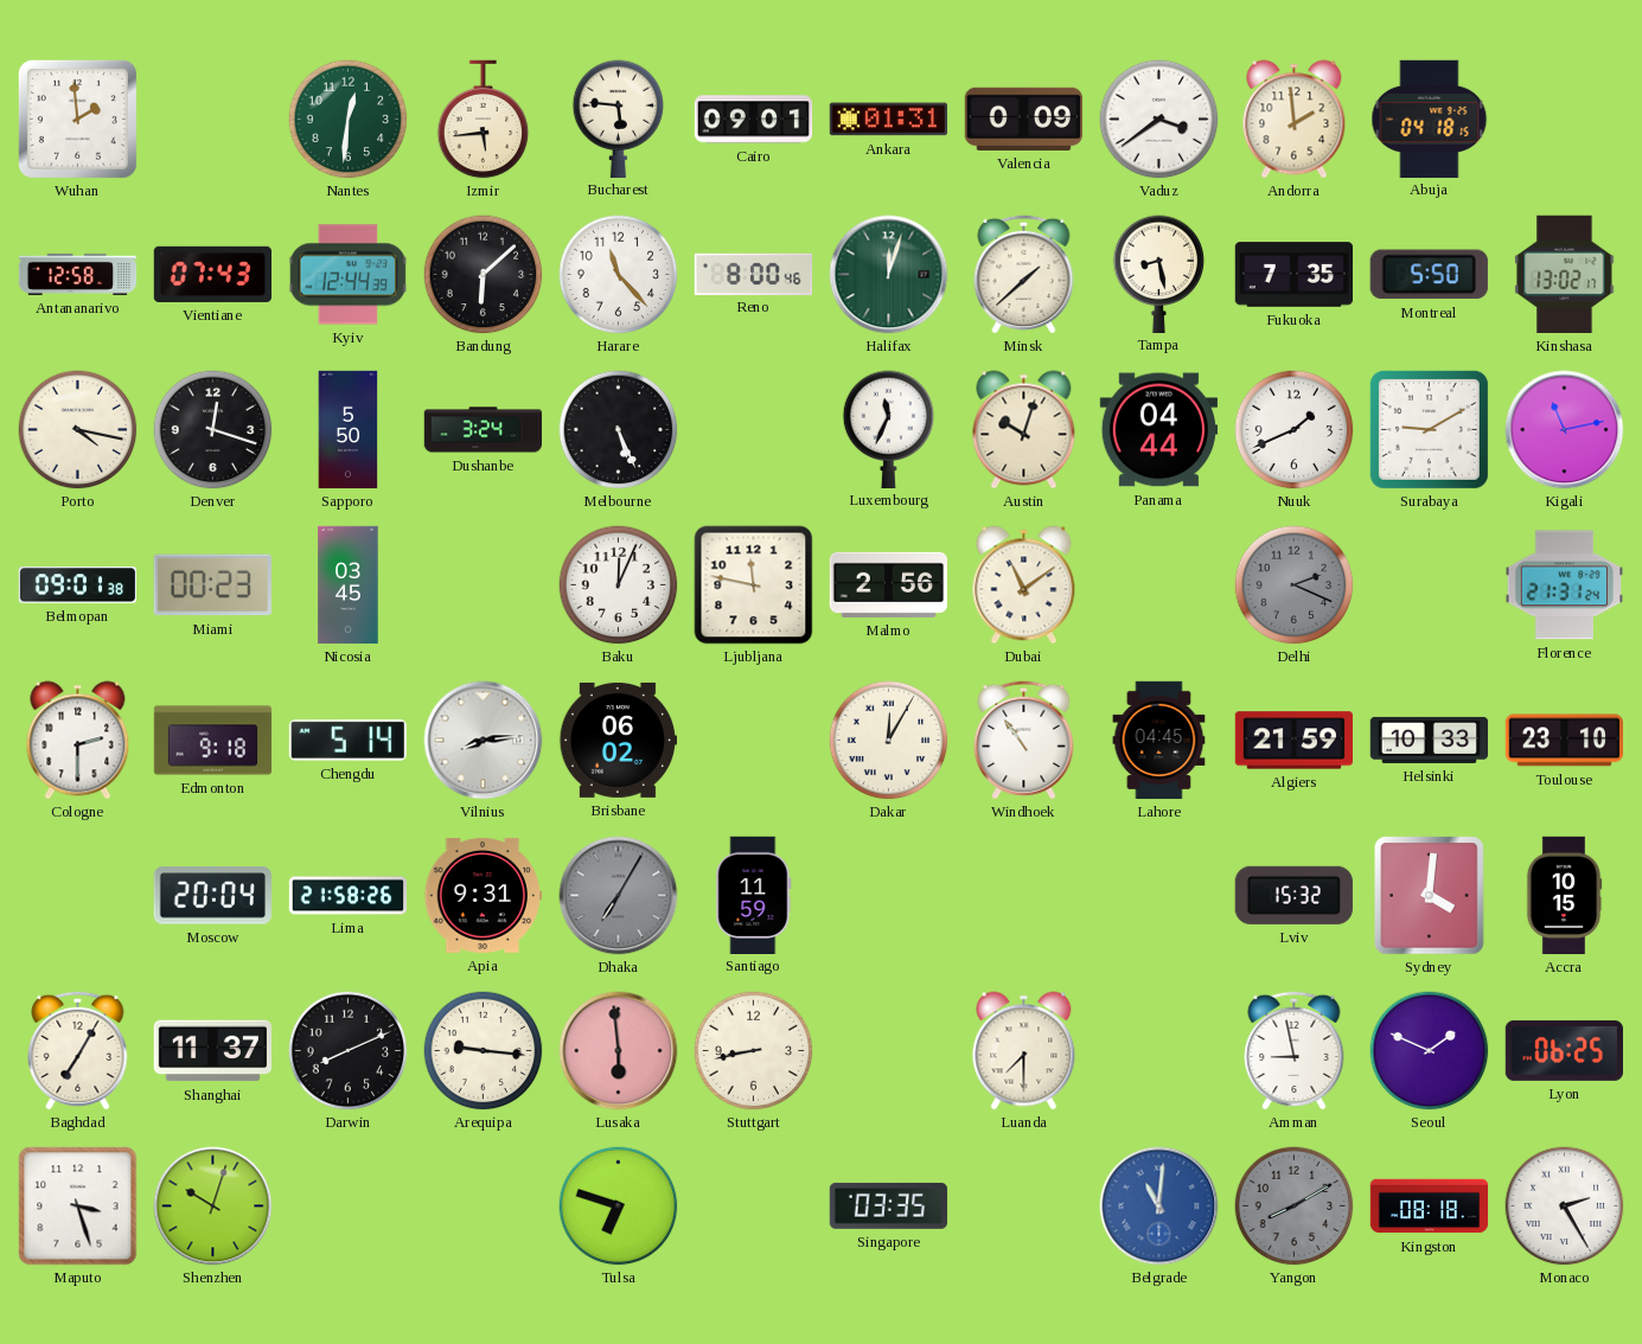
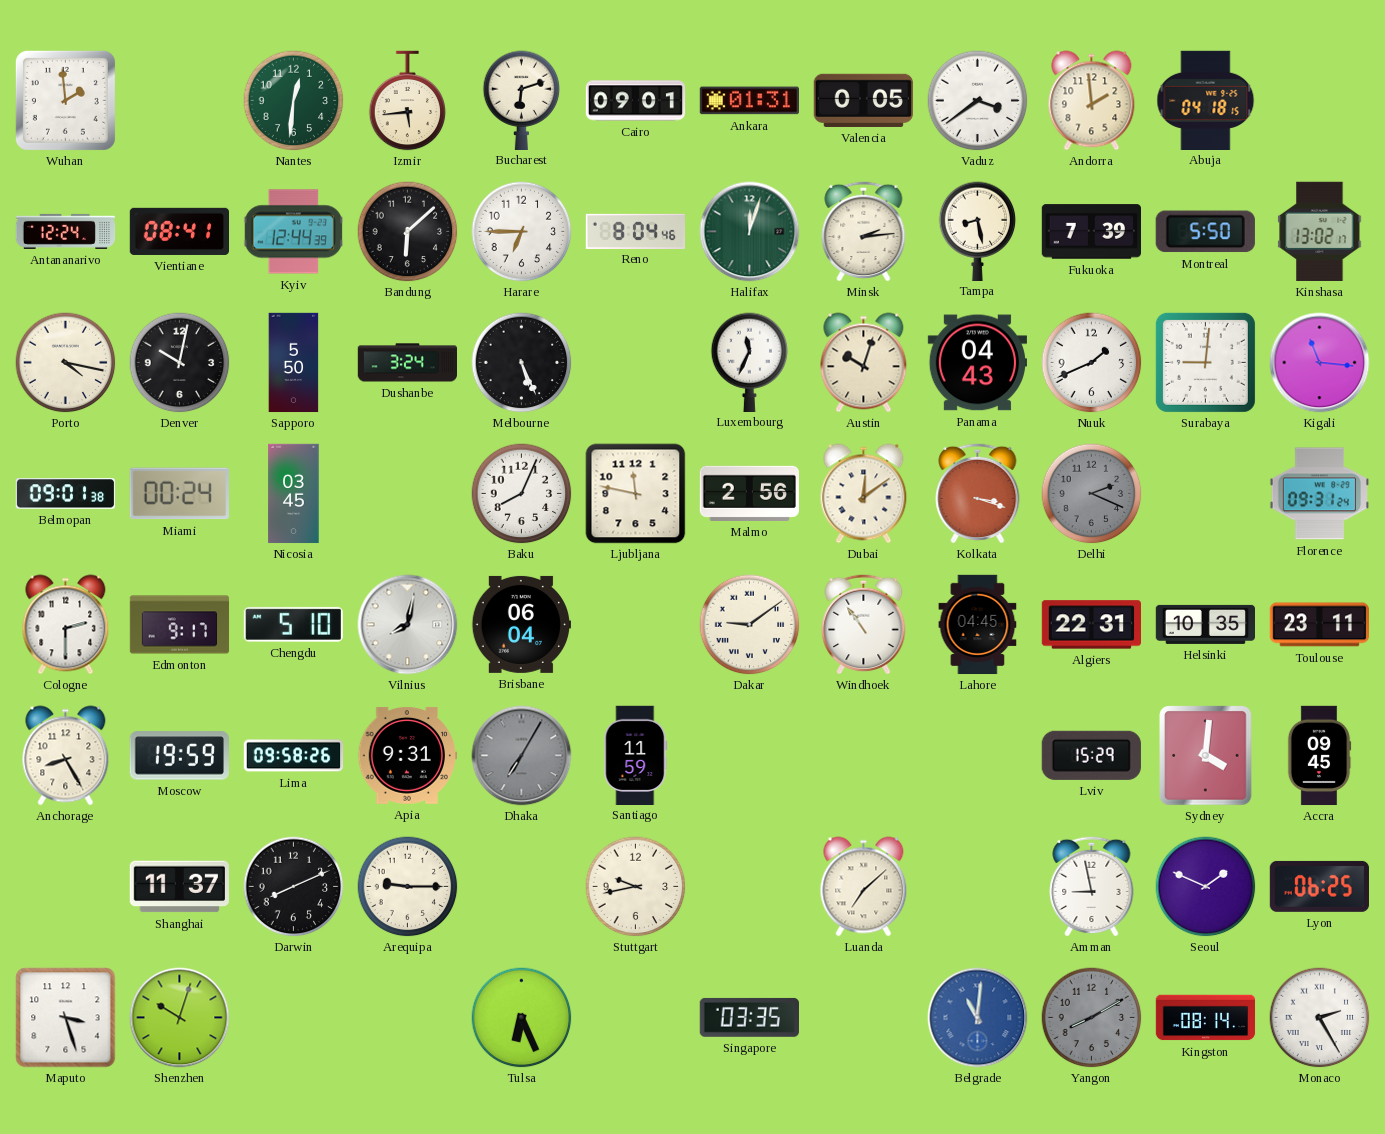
Bucharest: 5:46 -> 6:12 (522, 100)
Valencia: 0:09 -> 0:05 (863, 100)
Antananarivo: 12:58 -> 12:24 (66, 231)
Vientiane: 07:43 -> 08:41 (179, 231)
Harare: 11:23 -> 6:45 (522, 232)
Reno: 8:00 -> 8:04 (635, 231)
Minsk: 1:38 -> 2:14 (864, 231)
Fukuoka: 7:35 -> 7:39 (1091, 232)
Denver: 12:18 -> 10:02 (180, 363)
Panama: 04:44 -> 04:43 (977, 363)
Surabaya: 9:10 -> 9:01 (1205, 362)
Kigali: 11:13 -> 11:16 (1320, 363)
Miami: 00:23 -> 00:24 (179, 494)
Baku: 12:04 -> 8:04 (522, 494)
Dubai: 11:09 -> 12:09 (864, 494)
Kolkata: none -> 3:18 (978, 493)
Florence: 21:31 -> 09:31 (1319, 494)
Edmonton: 9:18 -> 9:17 (180, 625)
Chengdu: 5:14 -> 5:10 (293, 624)
Vilnius: 8:14 -> 8:02 (408, 625)
Brisbane: 06:02 -> 06:04 (521, 624)
Dakar: 12:05 -> 9:09 (750, 625)
Algiers: 21:59 -> 22:31 (1091, 625)
Helsinki: 10:33 -> 10:35 (1205, 624)
Toulouse: 23:10 -> 23:11 (1319, 625)
Anchorage: none -> 8:25 (66, 756)
Moscow: 20:04 -> 19:59 (179, 756)
Lima: 21:58 -> 09:58 (294, 756)
Lviv: 15:32 -> 15:29 (1091, 755)
Accra: 10:15 -> 09:45 (1319, 756)
Baghdad: 7:05 -> none (78, 1050)
Arequipa: 9:16 -> 9:15 (408, 887)
Lusaka: 5:59 -> none (619, 1051)
Stuttgart: 8:43 -> 9:43 (636, 887)
Luanda: 7:30 -> 7:08 (864, 887)
Tulsa: 6:48 -> 6:26 (522, 1018)
Kingston: 08:18 -> 08:14 (1206, 1018)
